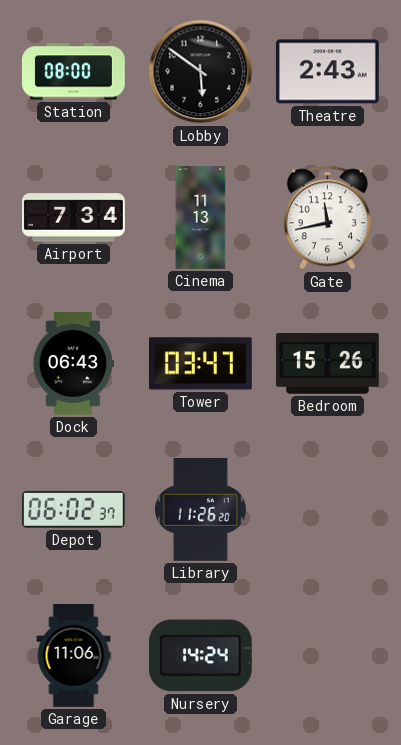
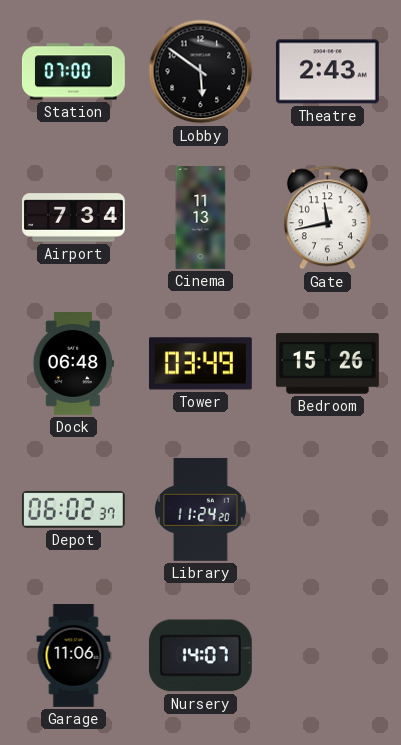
Station: 08:00 -> 07:00 (73, 72)
Dock: 06:43 -> 06:48 (73, 363)
Tower: 03:47 -> 03:49 (200, 364)
Library: 11:26 -> 11:24 (201, 509)
Nursery: 14:24 -> 14:07 (200, 656)
